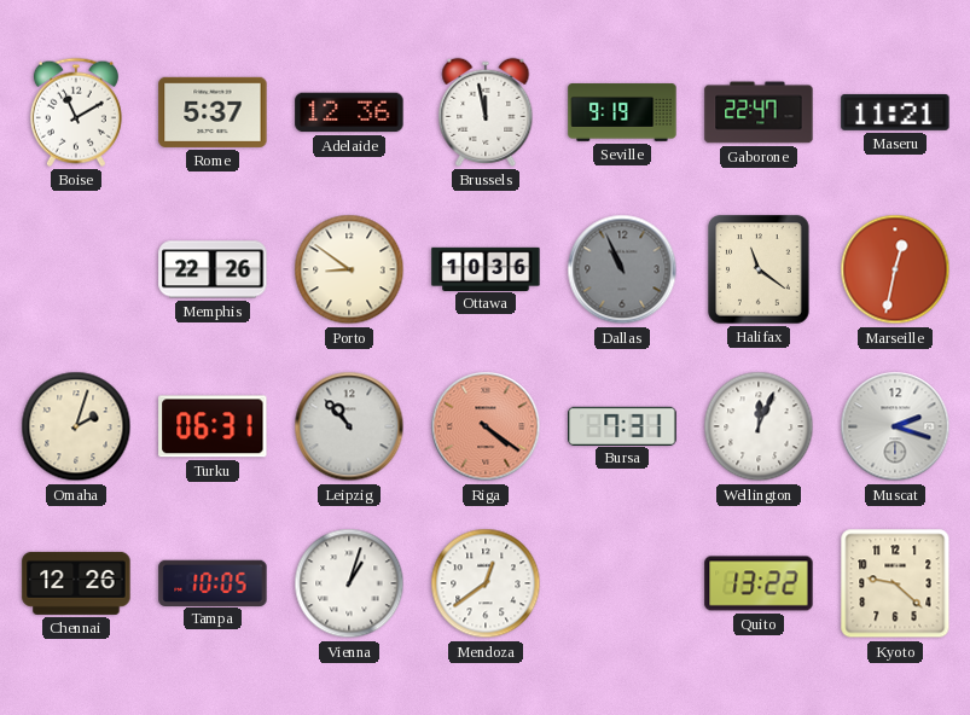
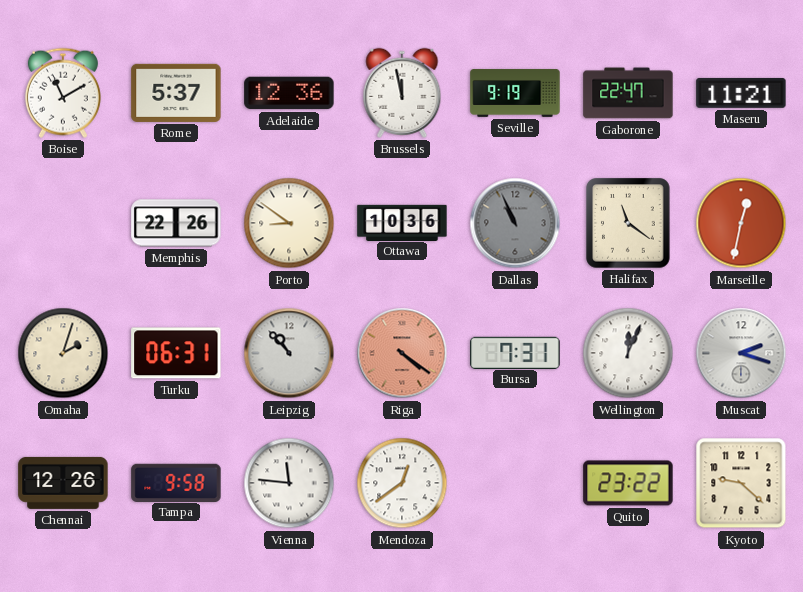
Tampa: 10:05 -> 9:58 (176, 482)
Vienna: 1:03 -> 11:46 (289, 483)
Quito: 13:22 -> 23:22 (628, 483)
